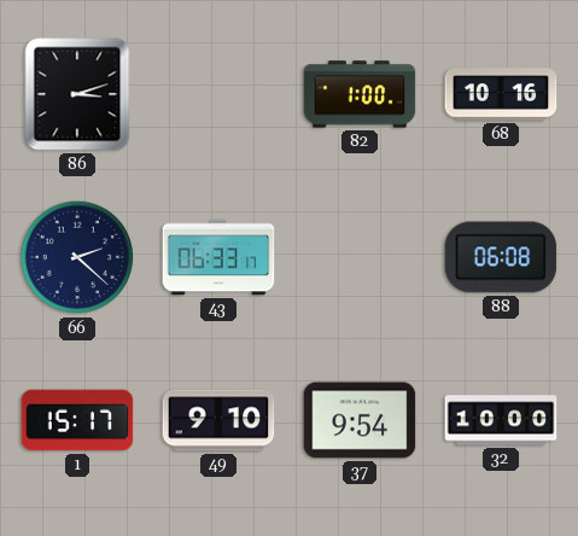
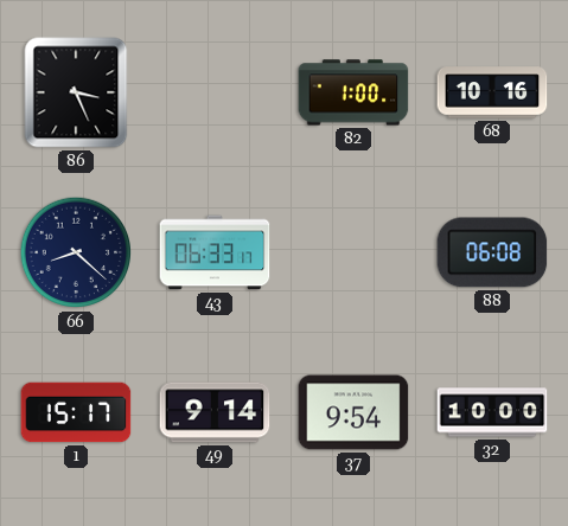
86: 3:12 -> 3:26 (76, 92)
66: 2:22 -> 8:22 (76, 252)
49: 9:10 -> 9:14 (215, 412)
